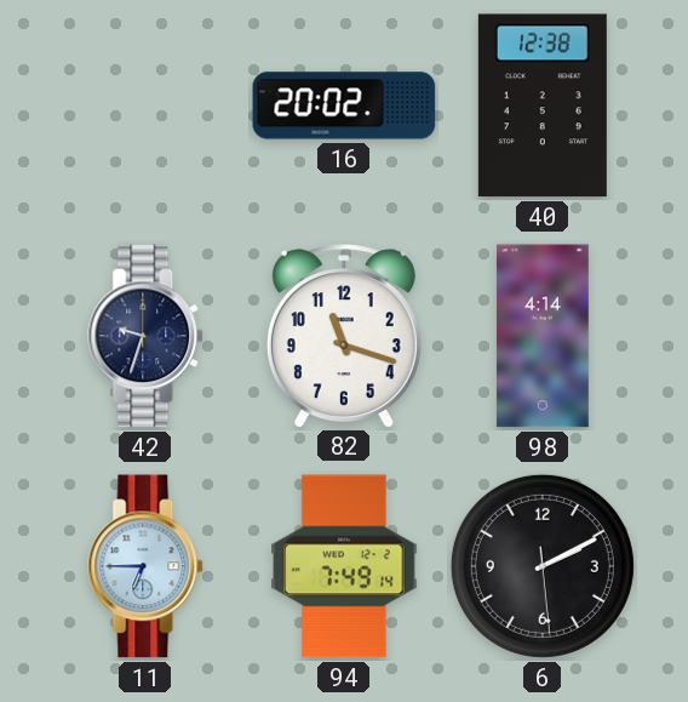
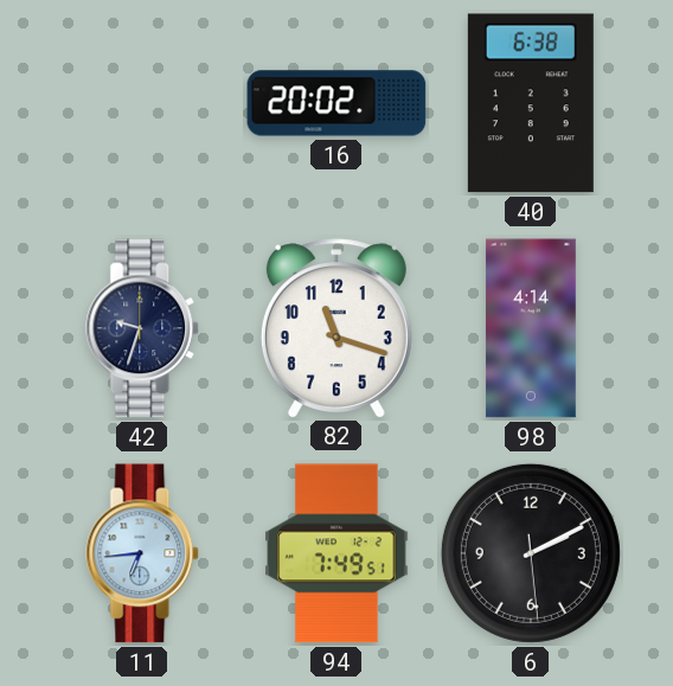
40: 12:38 -> 6:38 (531, 103)
11: 6:45 -> 6:44 (143, 553)
94: 7:49:14 -> 7:49:51 (336, 553)
